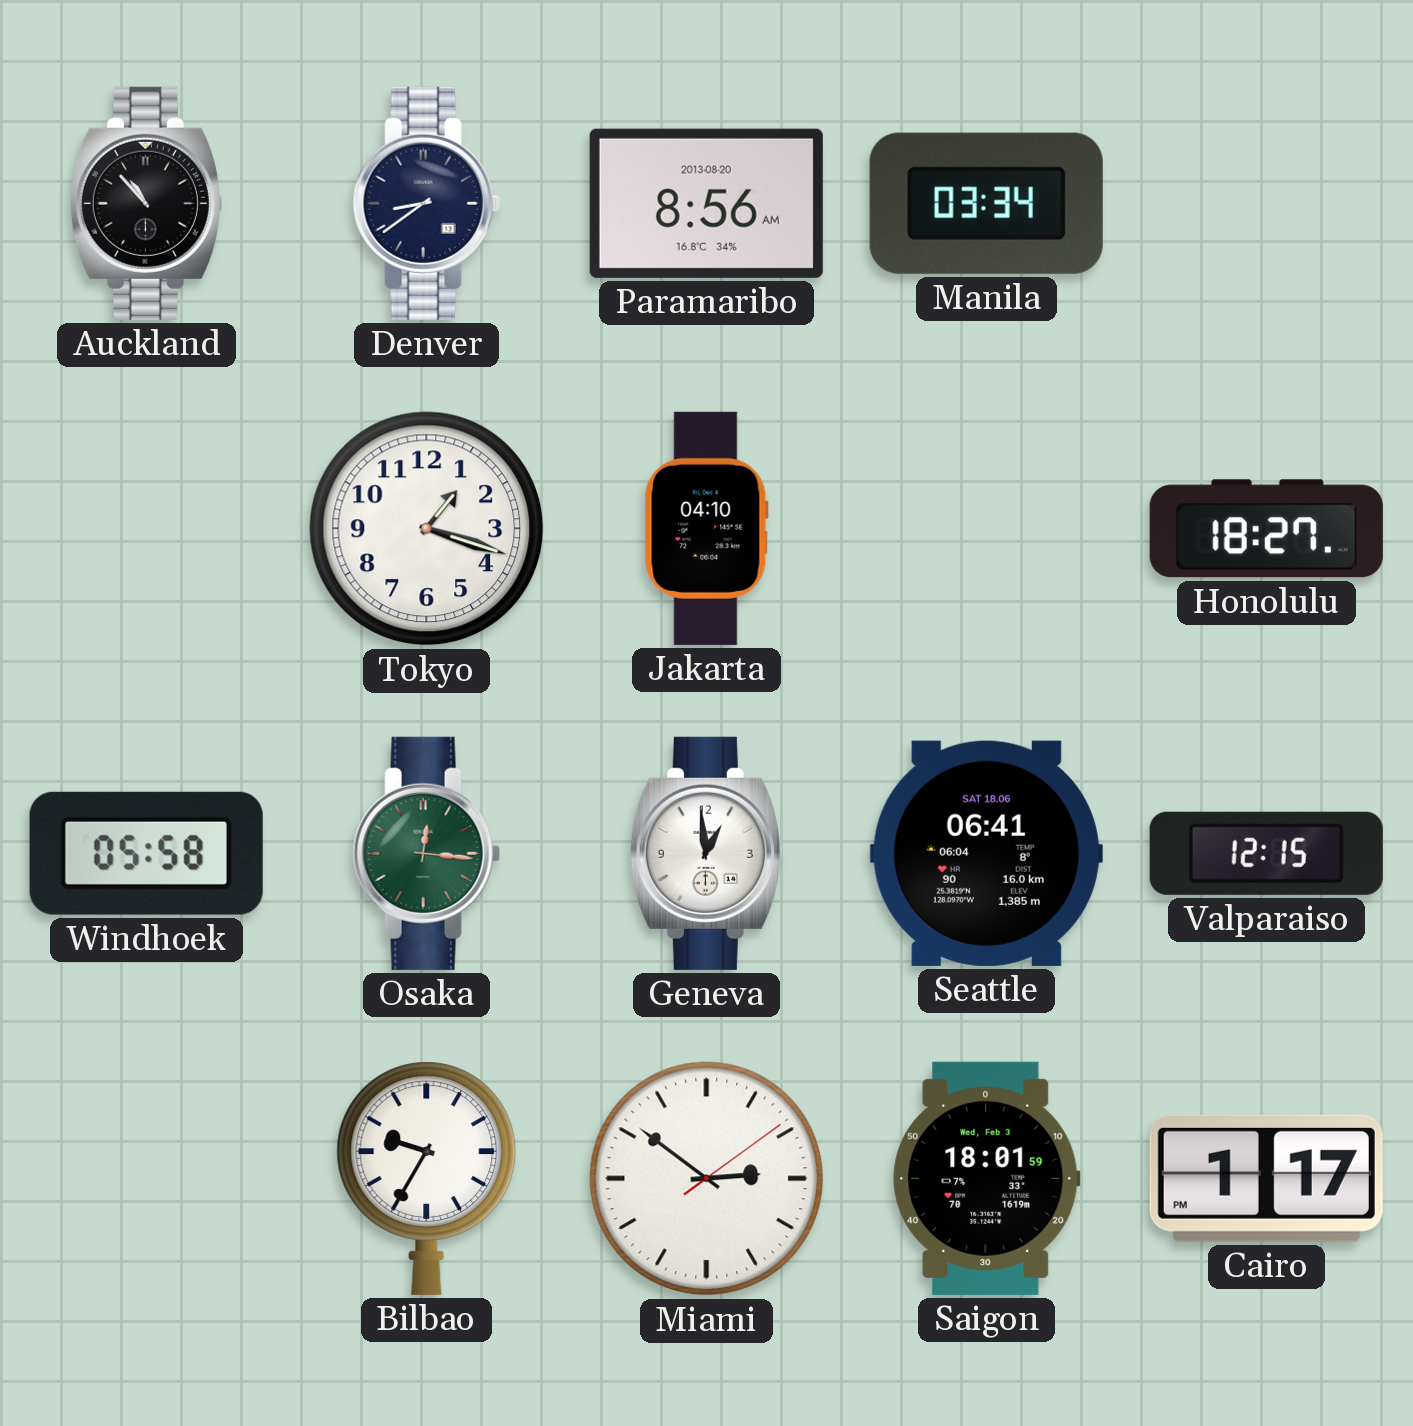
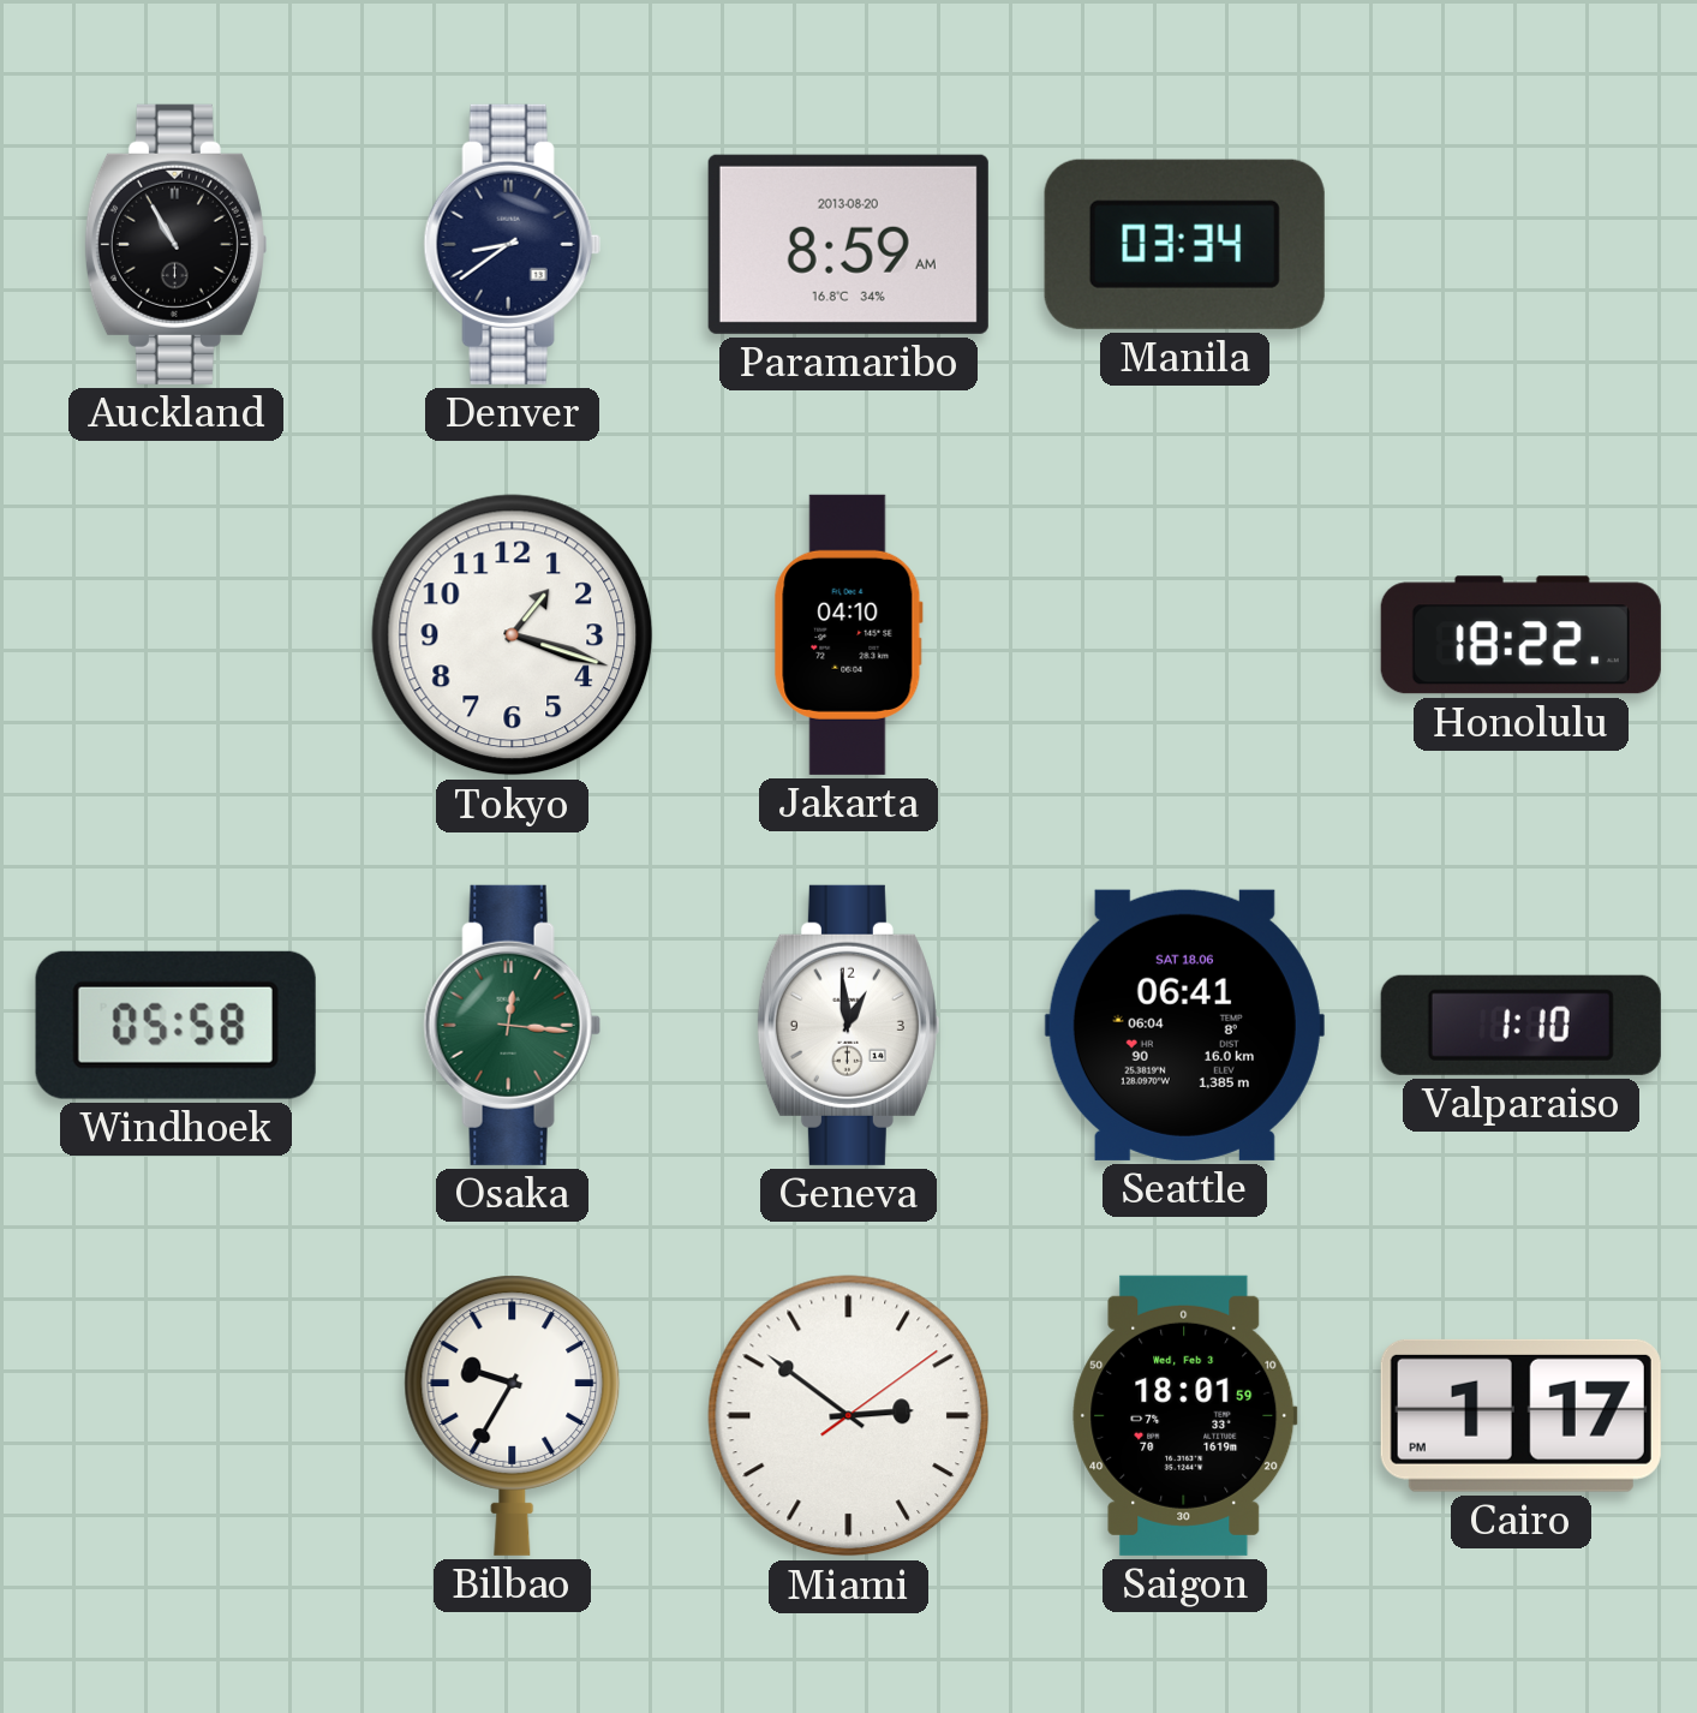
Auckland: 10:53 -> 10:55 (175, 244)
Paramaribo: 8:56 -> 8:59 (848, 244)
Honolulu: 18:27 -> 18:22 (1520, 635)
Valparaiso: 12:15 -> 1:10 (1520, 1025)
